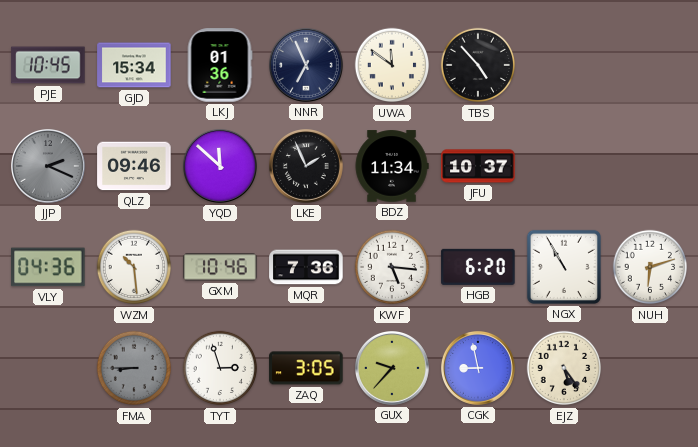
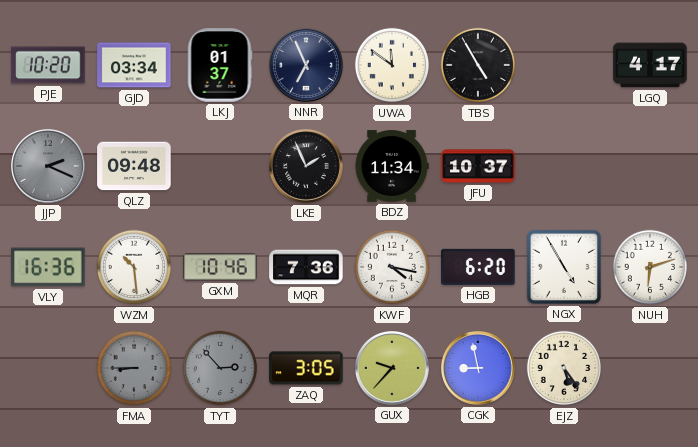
PJE: 10:45 -> 10:20 (48, 65)
GJD: 15:34 -> 03:34 (134, 65)
LKJ: 01:36 -> 01:37 (220, 65)
TBS: 4:53 -> 4:55 (478, 65)
LGQ: none -> 4:17 (650, 65)
QLZ: 09:46 -> 09:48 (134, 166)
YQD: 11:52 -> none (221, 167)
VLY: 04:36 -> 16:36 (48, 267)
KWF: 5:16 -> 4:17 (392, 267)
NGX: 10:55 -> 4:55 (564, 267)
TYT: 2:57 -> 2:53 (220, 368)
TYT dial: white -> grey (220, 368)
